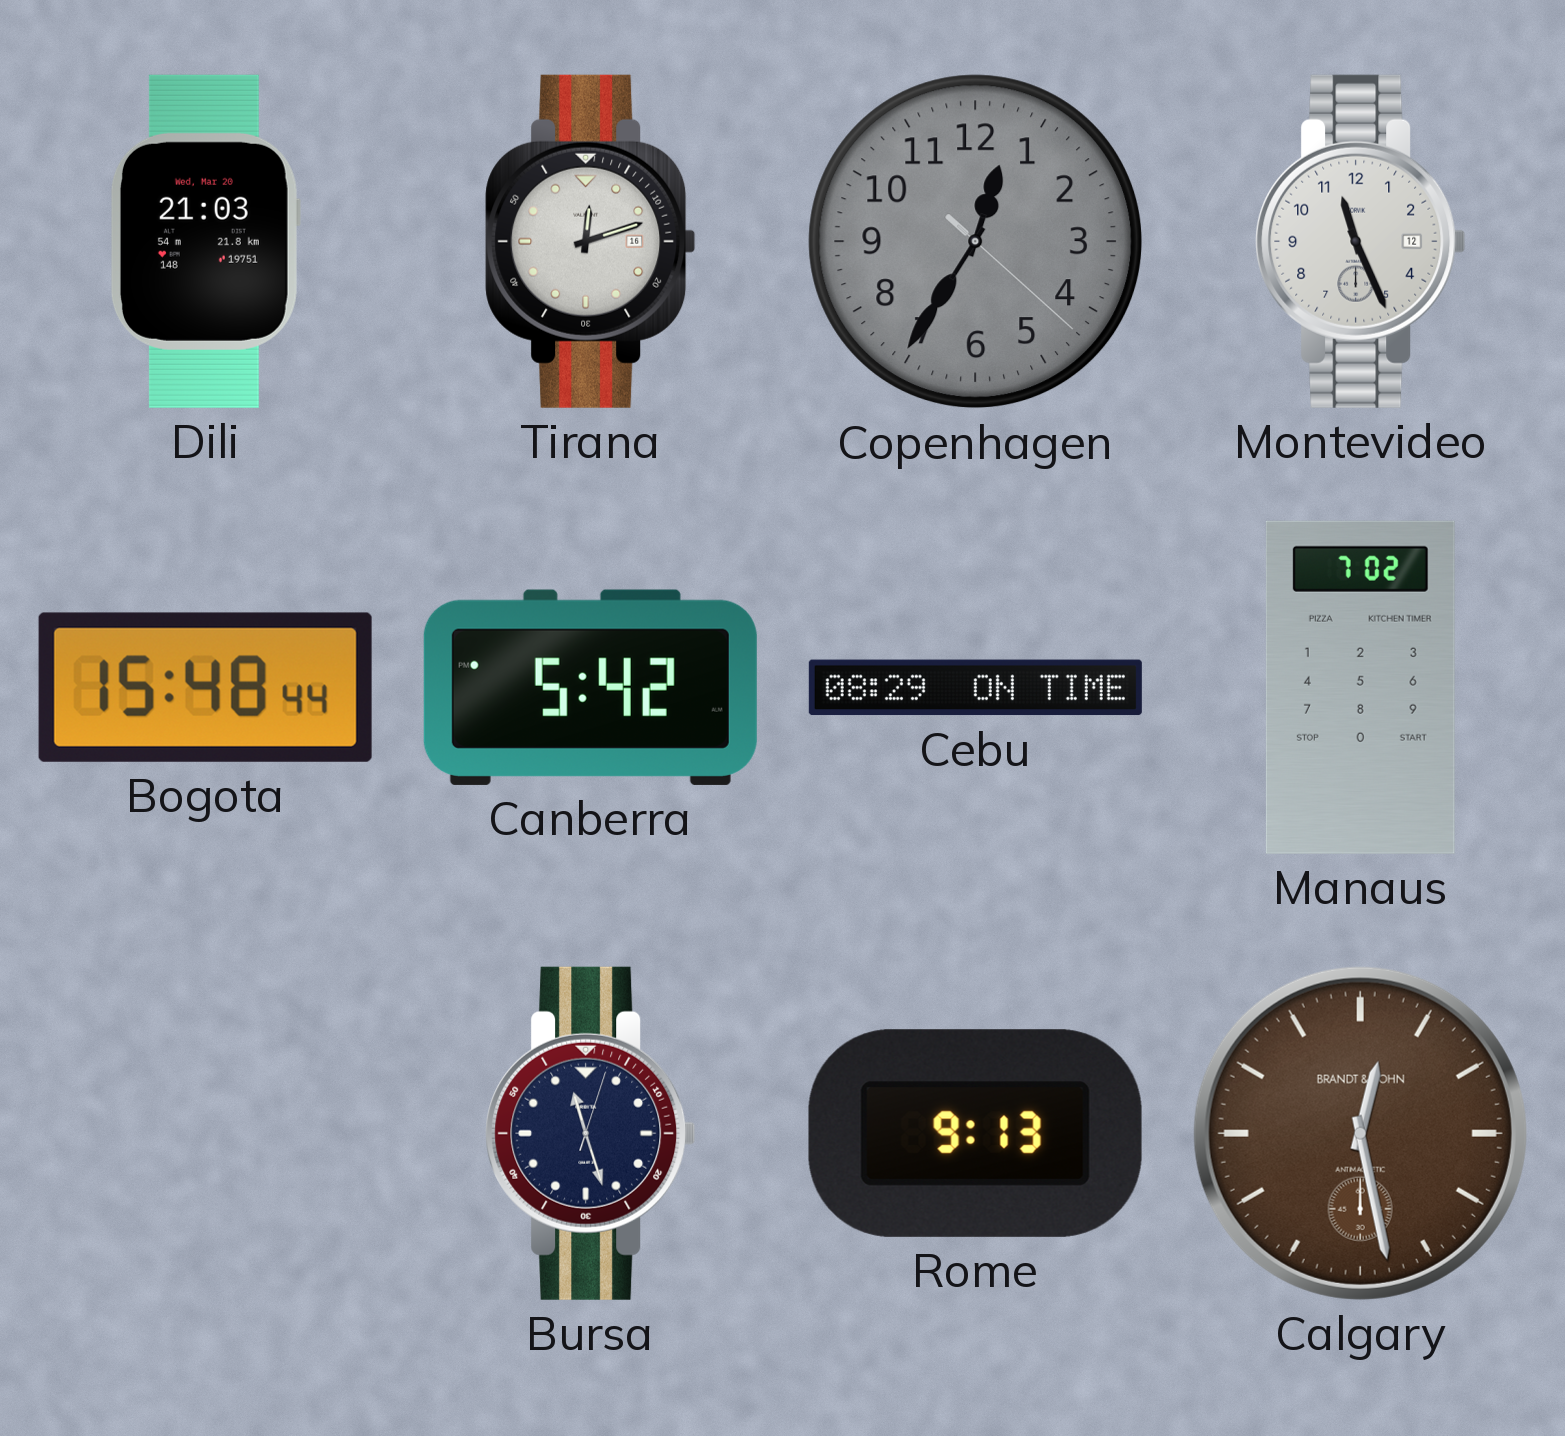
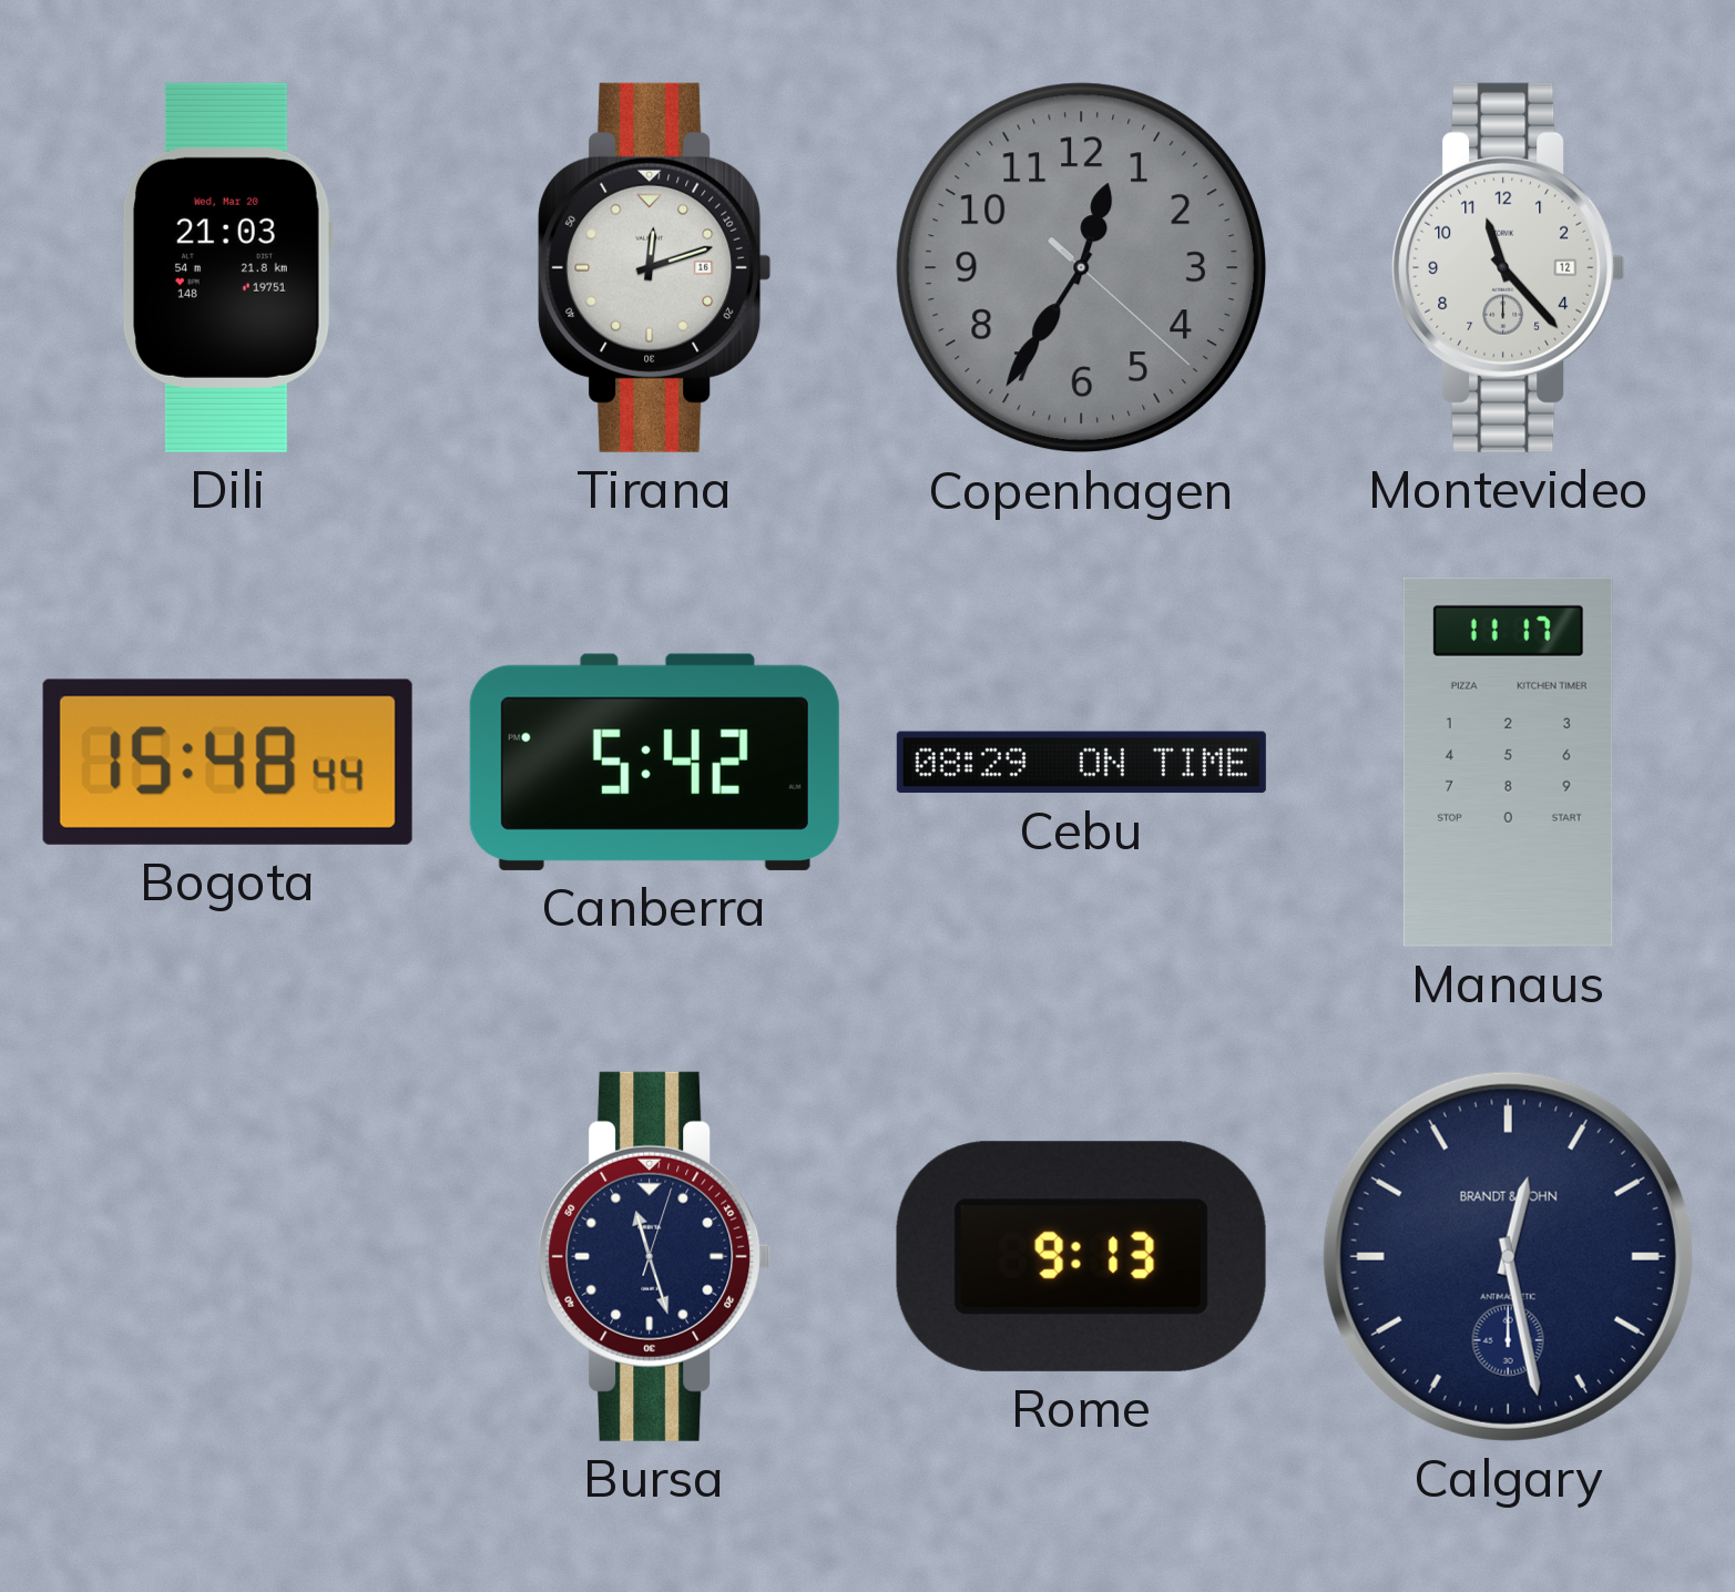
Montevideo: 11:26 -> 11:23 (1509, 267)
Manaus: 7:02 -> 11:17 (1508, 762)
Calgary dial: brown -> navy (1508, 1256)
